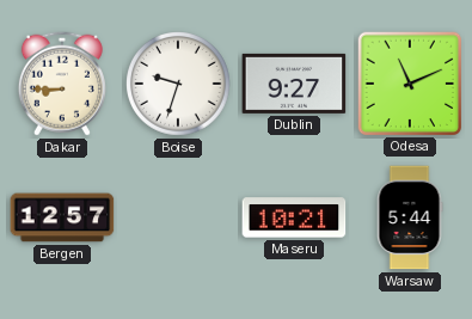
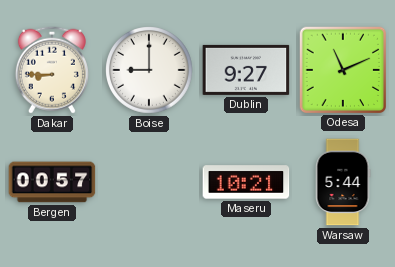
Boise: 9:33 -> 9:00 (150, 71)
Bergen: 12:57 -> 00:57 (52, 182)
